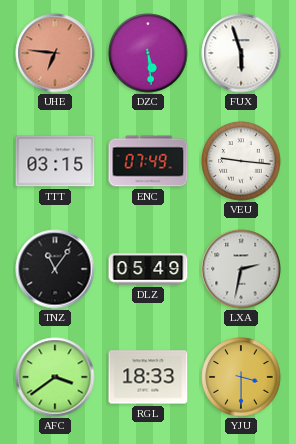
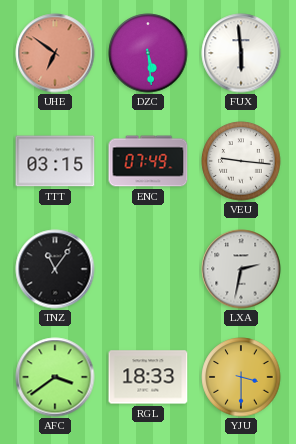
UHE: 6:46 -> 6:51 (55, 53)
FUX: 5:57 -> 5:59 (241, 53)
DLZ: 05:49 -> none (148, 269)
